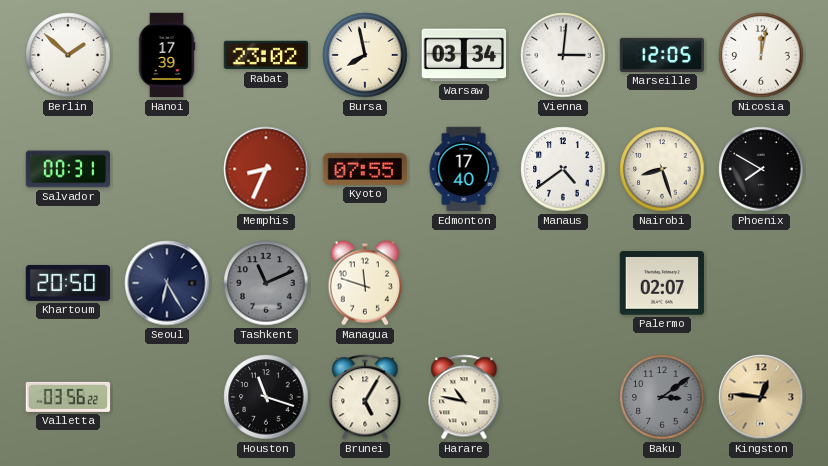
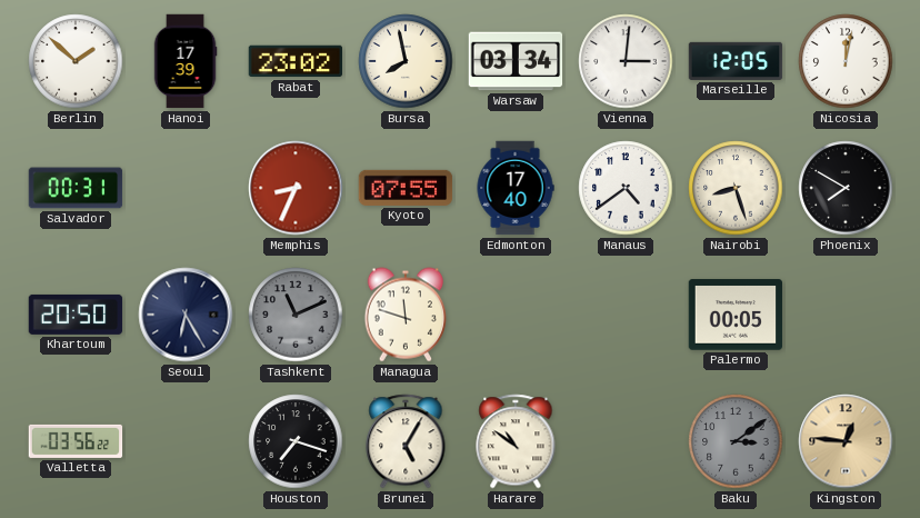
Palermo: 02:07 -> 00:05 (736, 315)
Houston: 11:18 -> 7:18 (296, 441)
Harare: 10:47 -> 10:51 (516, 441)
